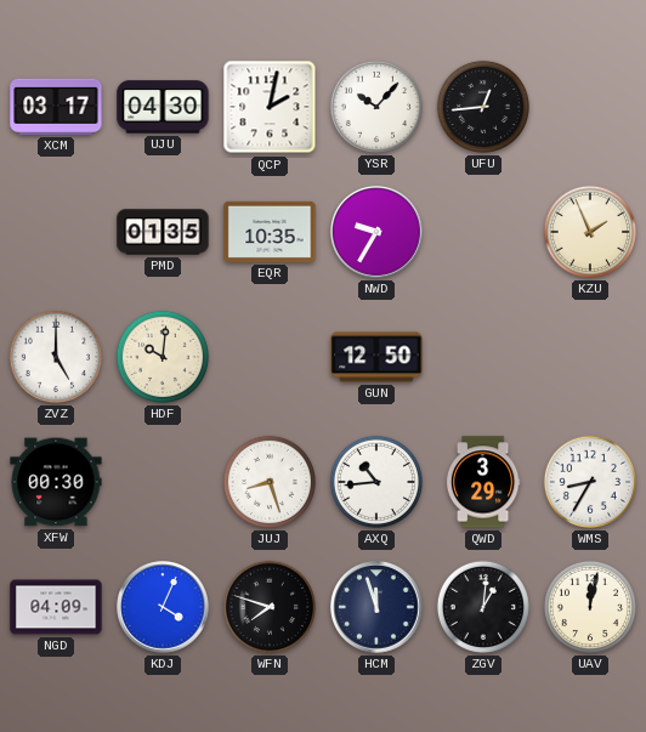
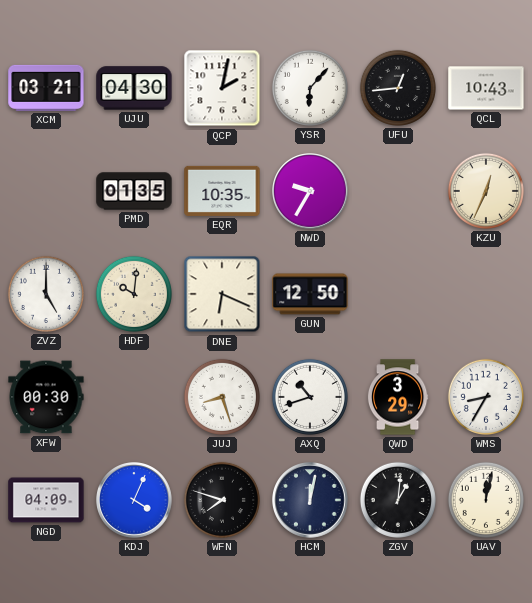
XCM: 03:17 -> 03:21 (46, 88)
YSR: 10:07 -> 6:07 (310, 88)
QCL: none -> 10:43 (486, 88)
KZU: 1:56 -> 12:34 (486, 191)
DNE: none -> 6:19 (222, 294)
AXQ: 10:44 -> 10:42 (310, 397)
HCM: 11:57 -> 12:02 (311, 501)
